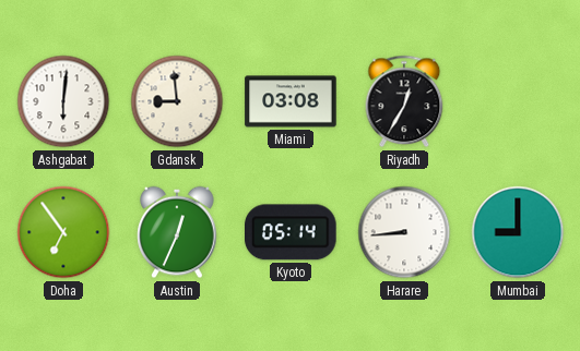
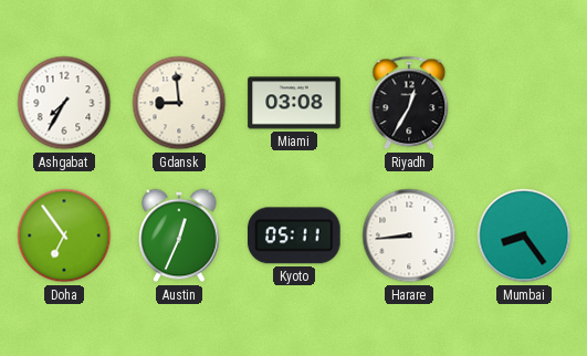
Ashgabat: 6:01 -> 7:35 (64, 103)
Kyoto: 05:14 -> 05:11 (294, 235)
Mumbai: 9:00 -> 8:24 (524, 235)
